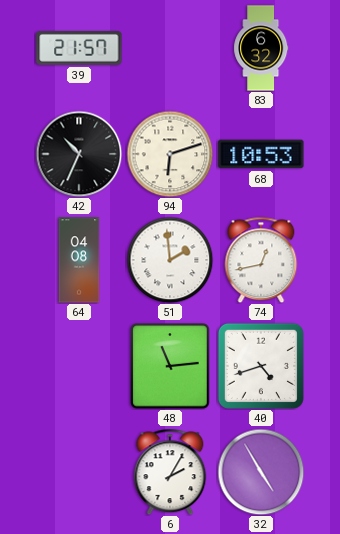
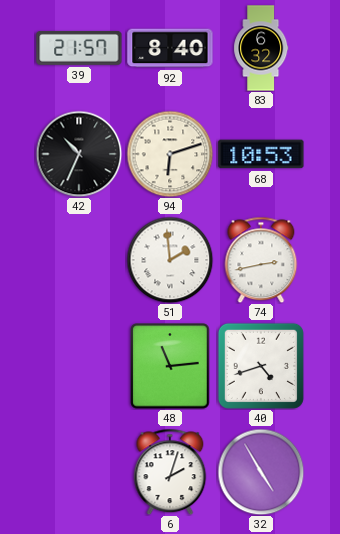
92: none -> 8:40 (170, 48)
64: 04:08 -> none (79, 260)
74: 12:43 -> 2:43 (261, 260)
6: 2:05 -> 2:03 (170, 472)
